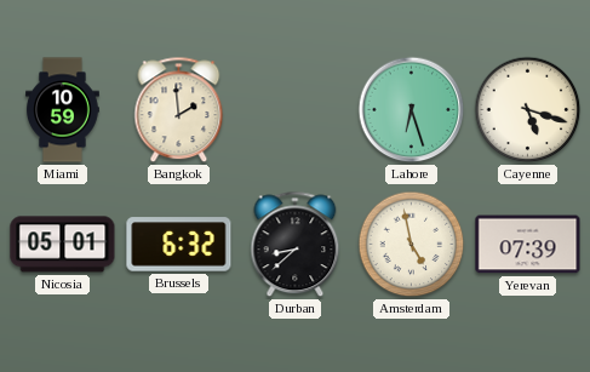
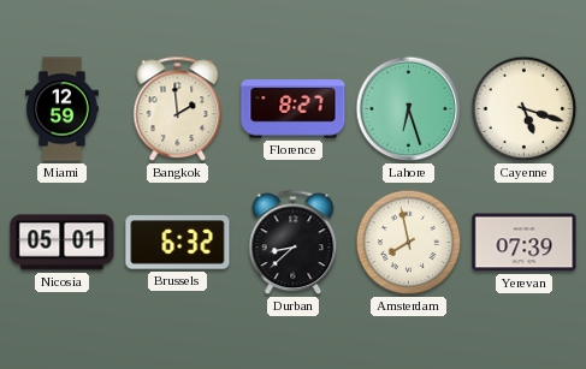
Miami: 10:59 -> 12:59 (63, 109)
Florence: none -> 8:27 (294, 109)
Amsterdam: 4:58 -> 7:58 (409, 243)
